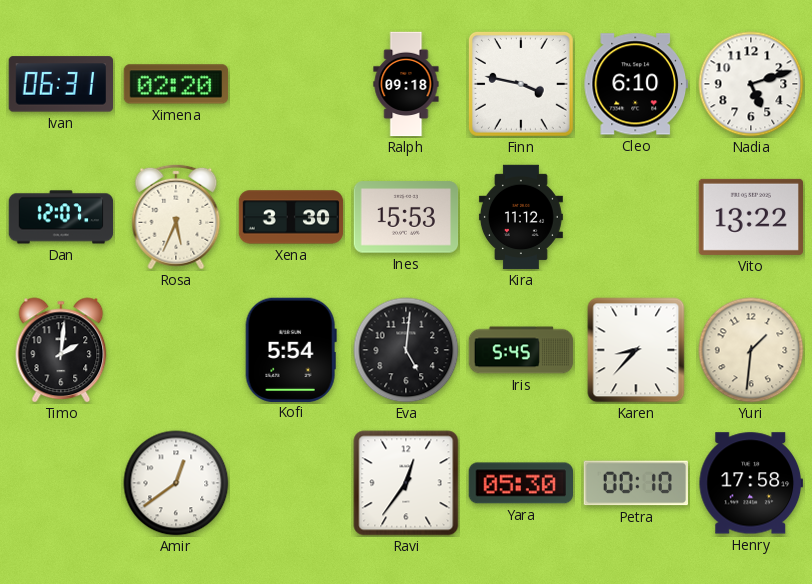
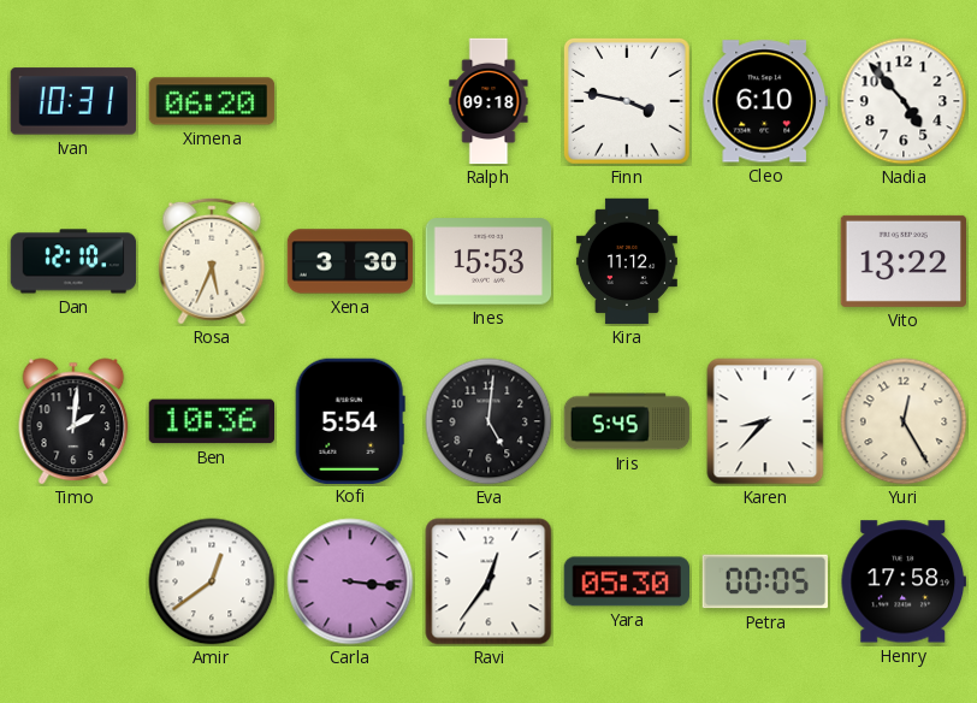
Ivan: 06:31 -> 10:31 (72, 101)
Ximena: 02:20 -> 06:20 (212, 101)
Nadia: 5:12 -> 4:53 (904, 101)
Dan: 12:07 -> 12:10 (73, 261)
Ben: none -> 10:36 (211, 421)
Yuri: 1:31 -> 12:25 (904, 421)
Carla: none -> 3:16 (350, 581)
Petra: 00:10 -> 00:05 (764, 581)
